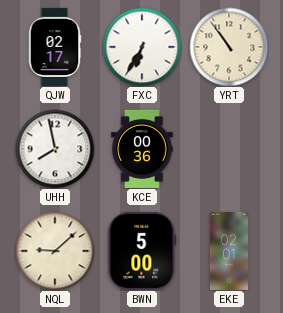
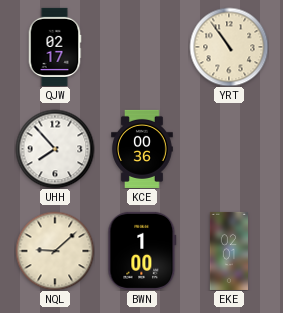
FXC: 6:35 -> none (142, 47)
UHH: 7:58 -> 7:53 (55, 149)
BWN: 5:00 -> 1:00 (142, 251)
